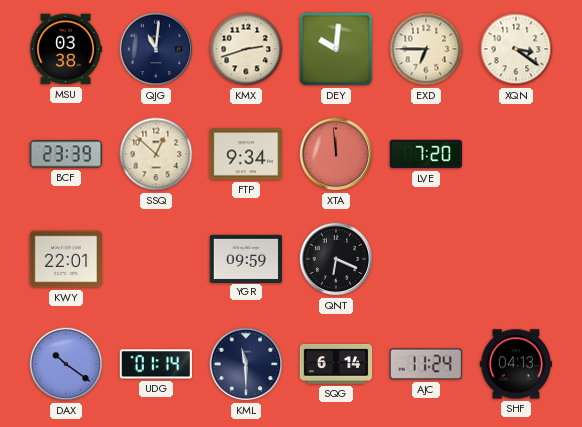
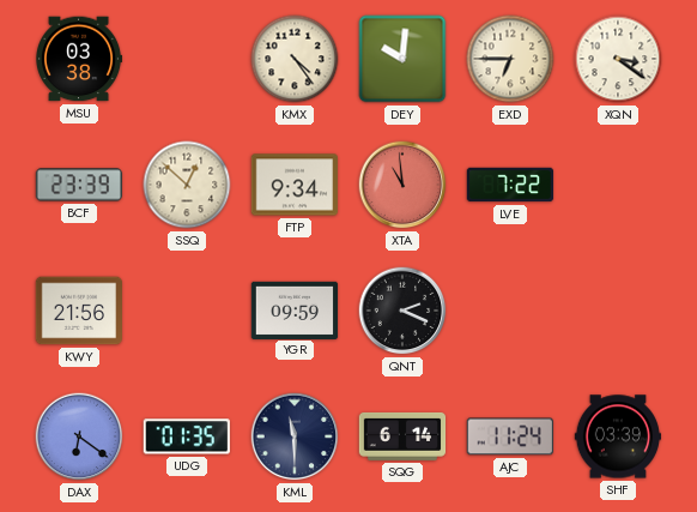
QJG: 11:01 -> none (156, 49)
KMX: 2:42 -> 4:24 (295, 59)
XTA: 11:59 -> 10:59 (402, 185)
LVE: 7:20 -> 7:22 (510, 185)
KWY: 22:01 -> 21:56 (79, 311)
QNT: 6:19 -> 2:19 (402, 311)
DAX: 10:21 -> 6:21 (79, 436)
UDG: 01:14 -> 01:35 (187, 436)
SHF: 04:13 -> 03:39 (618, 436)
